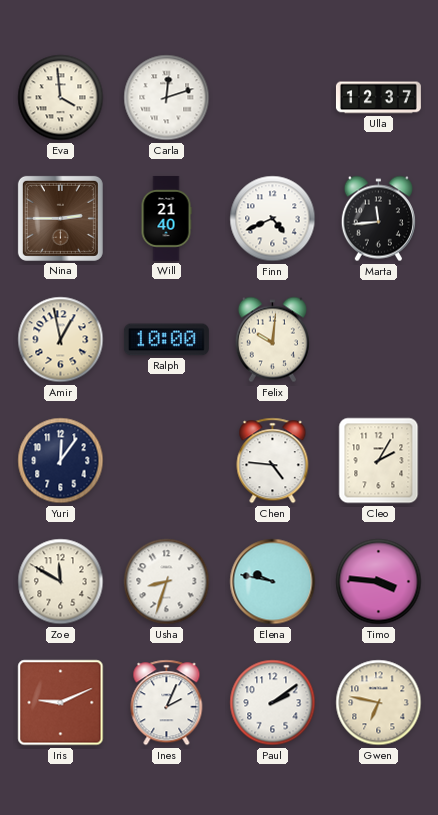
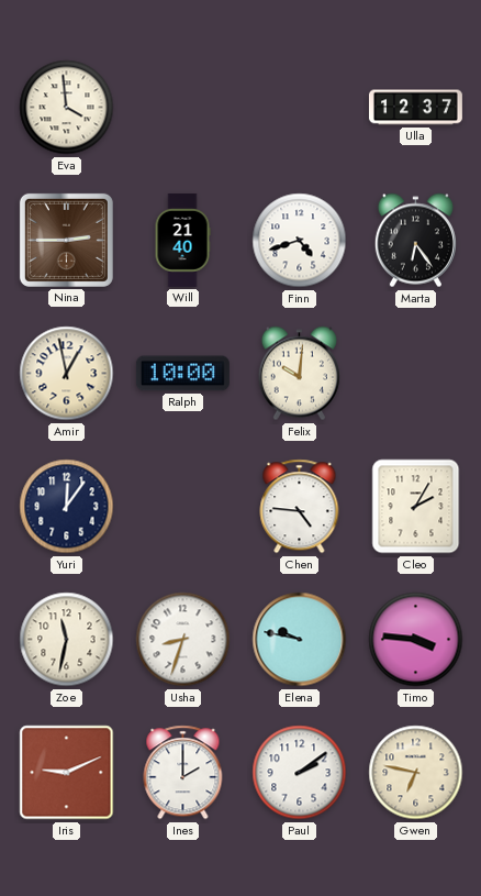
Carla: 12:12 -> none (167, 98)
Finn: 4:41 -> 4:42 (300, 241)
Marta: 11:44 -> 6:24 (415, 241)
Zoe: 11:50 -> 11:32 (67, 640)
Ines: 2:04 -> 2:00 (183, 773)
